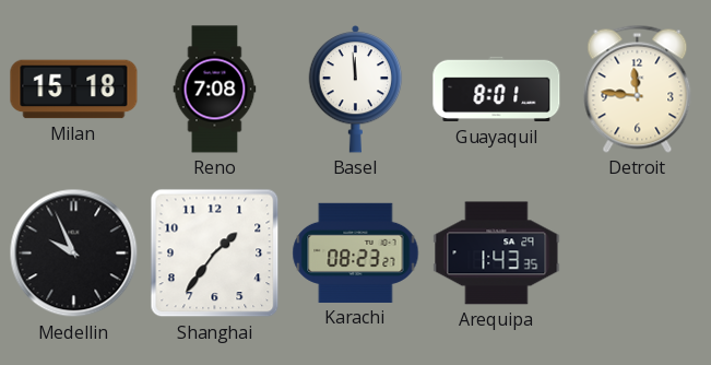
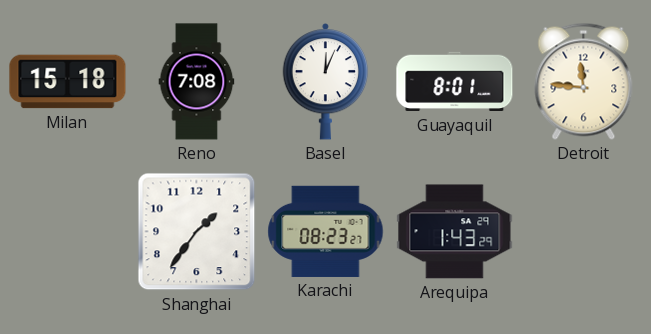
Basel: 11:59 -> 12:04 (326, 81)
Medellin: 9:56 -> none (74, 254)
Arequipa: 1:43:35 -> 1:43:29 (455, 232)
